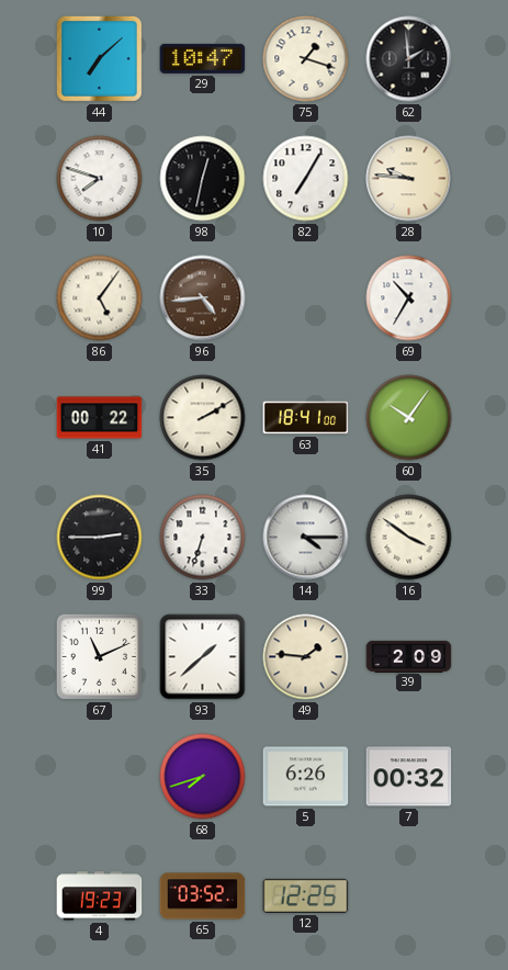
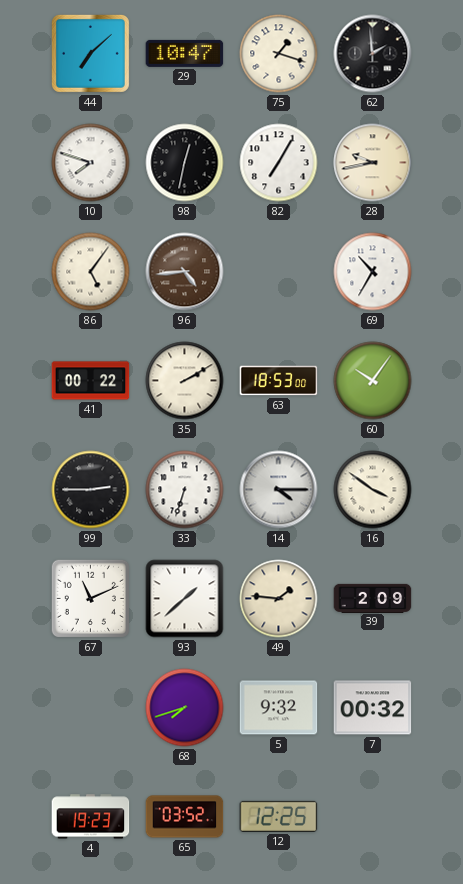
28: 9:46 -> 9:43 (373, 163)
63: 18:41 -> 18:53 (279, 381)
5: 6:26 -> 9:32 (279, 708)
